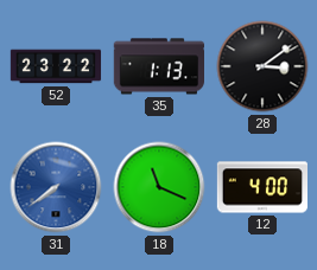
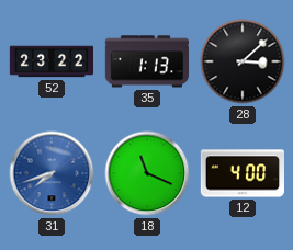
28: 3:09 -> 3:08 (243, 61)
31: 7:39 -> 7:42 (52, 173)
